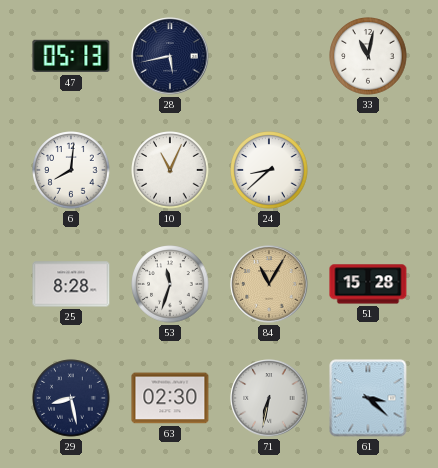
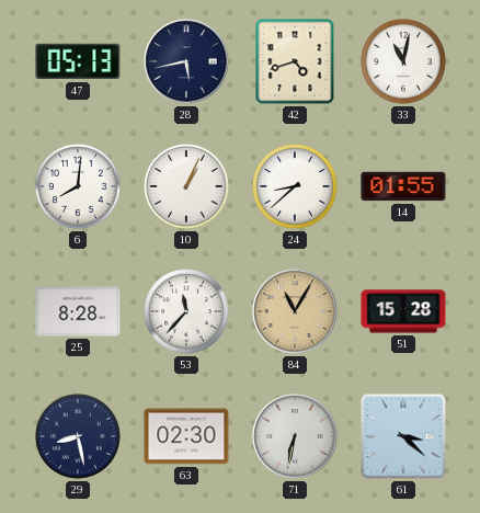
42: none -> 4:42 (295, 61)
10: 11:04 -> 1:04 (186, 186)
14: none -> 01:55 (403, 186)
53: 11:33 -> 11:37 (186, 311)
